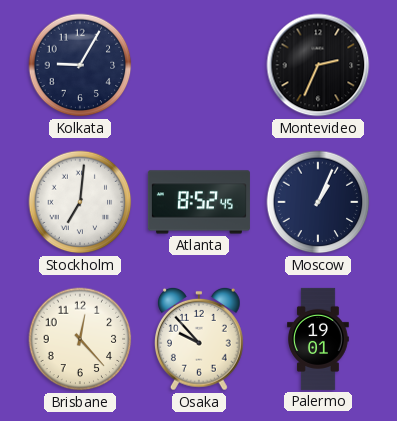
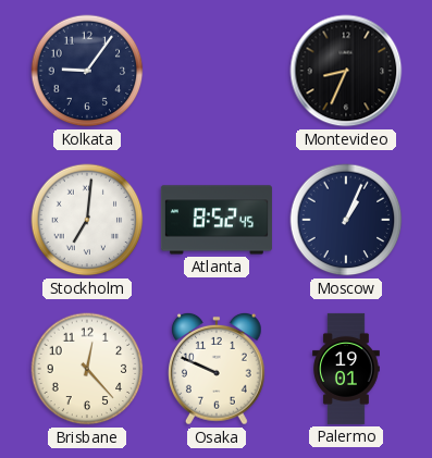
Kolkata: 9:05 -> 9:06 (87, 71)
Montevideo: 2:34 -> 8:34 (346, 71)
Osaka: 9:53 -> 9:49 (218, 369)
